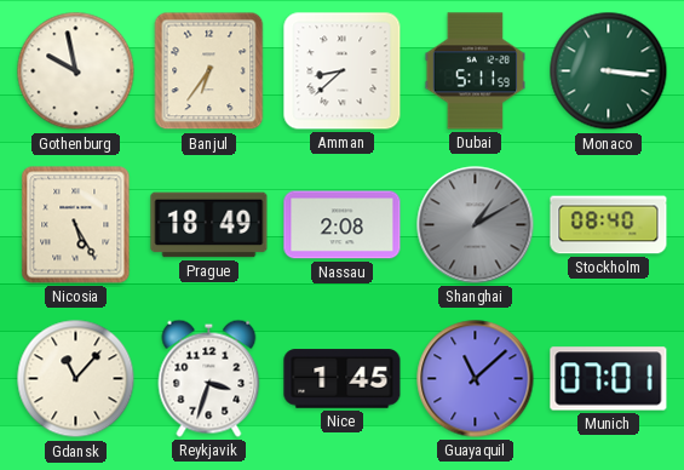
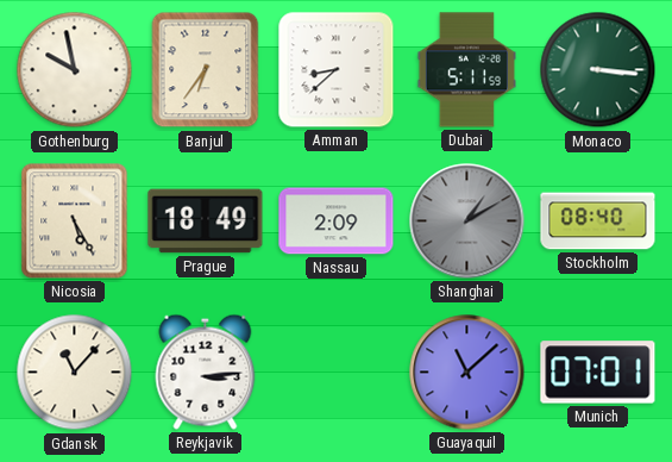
Nassau: 2:08 -> 2:09 (337, 221)
Reykjavik: 3:33 -> 3:14 (206, 372)
Nice: 1:45 -> none (343, 379)
